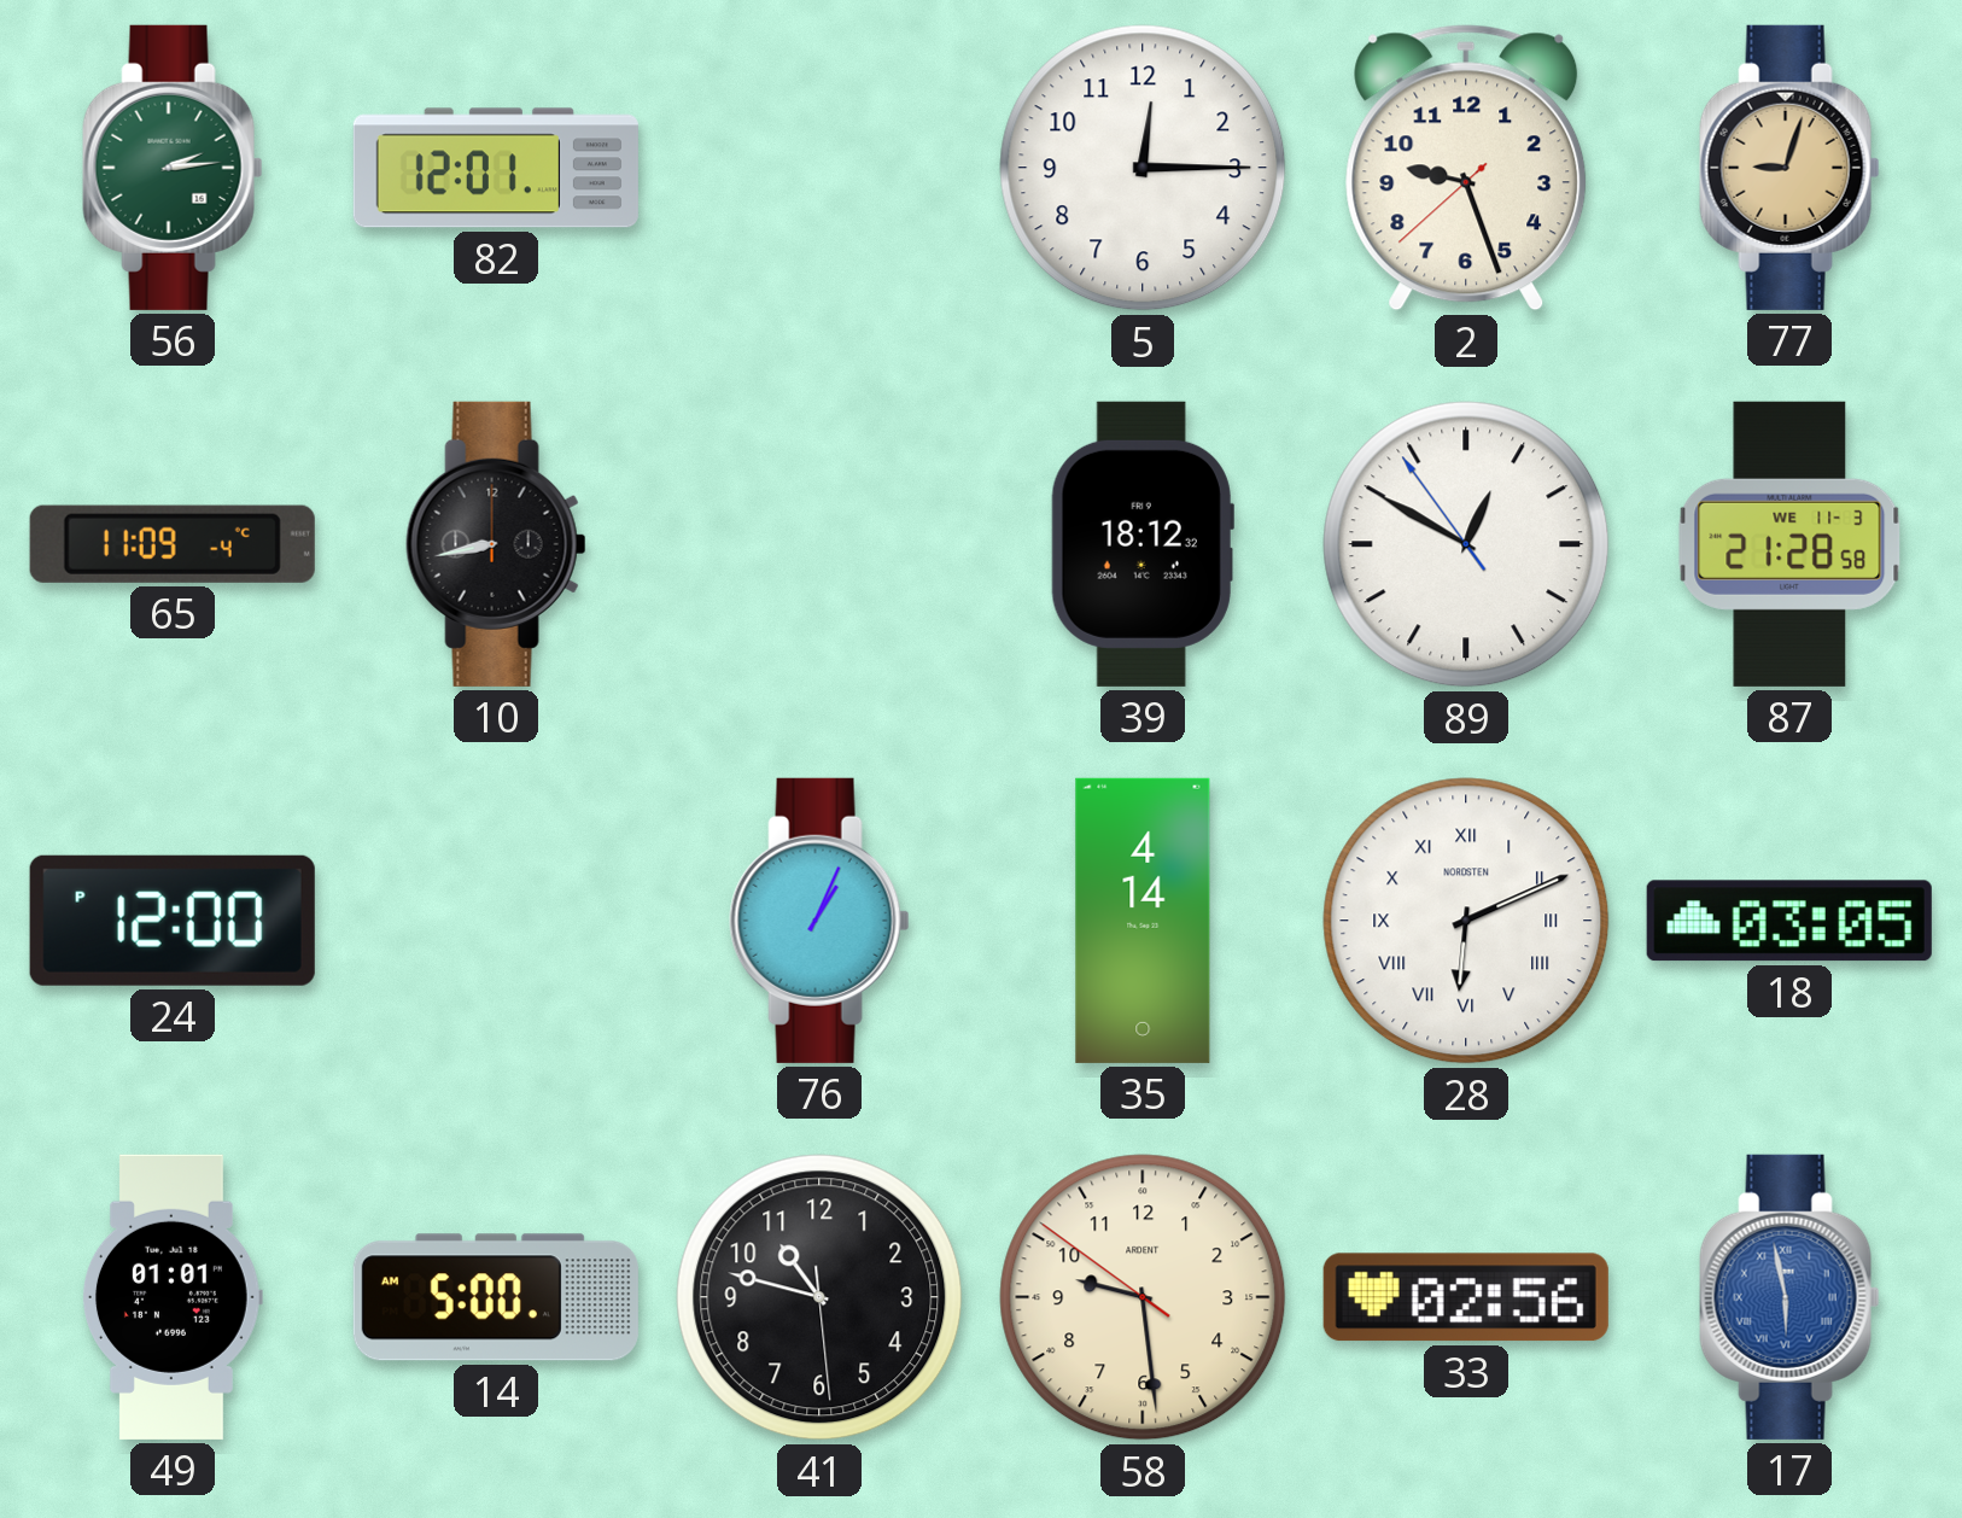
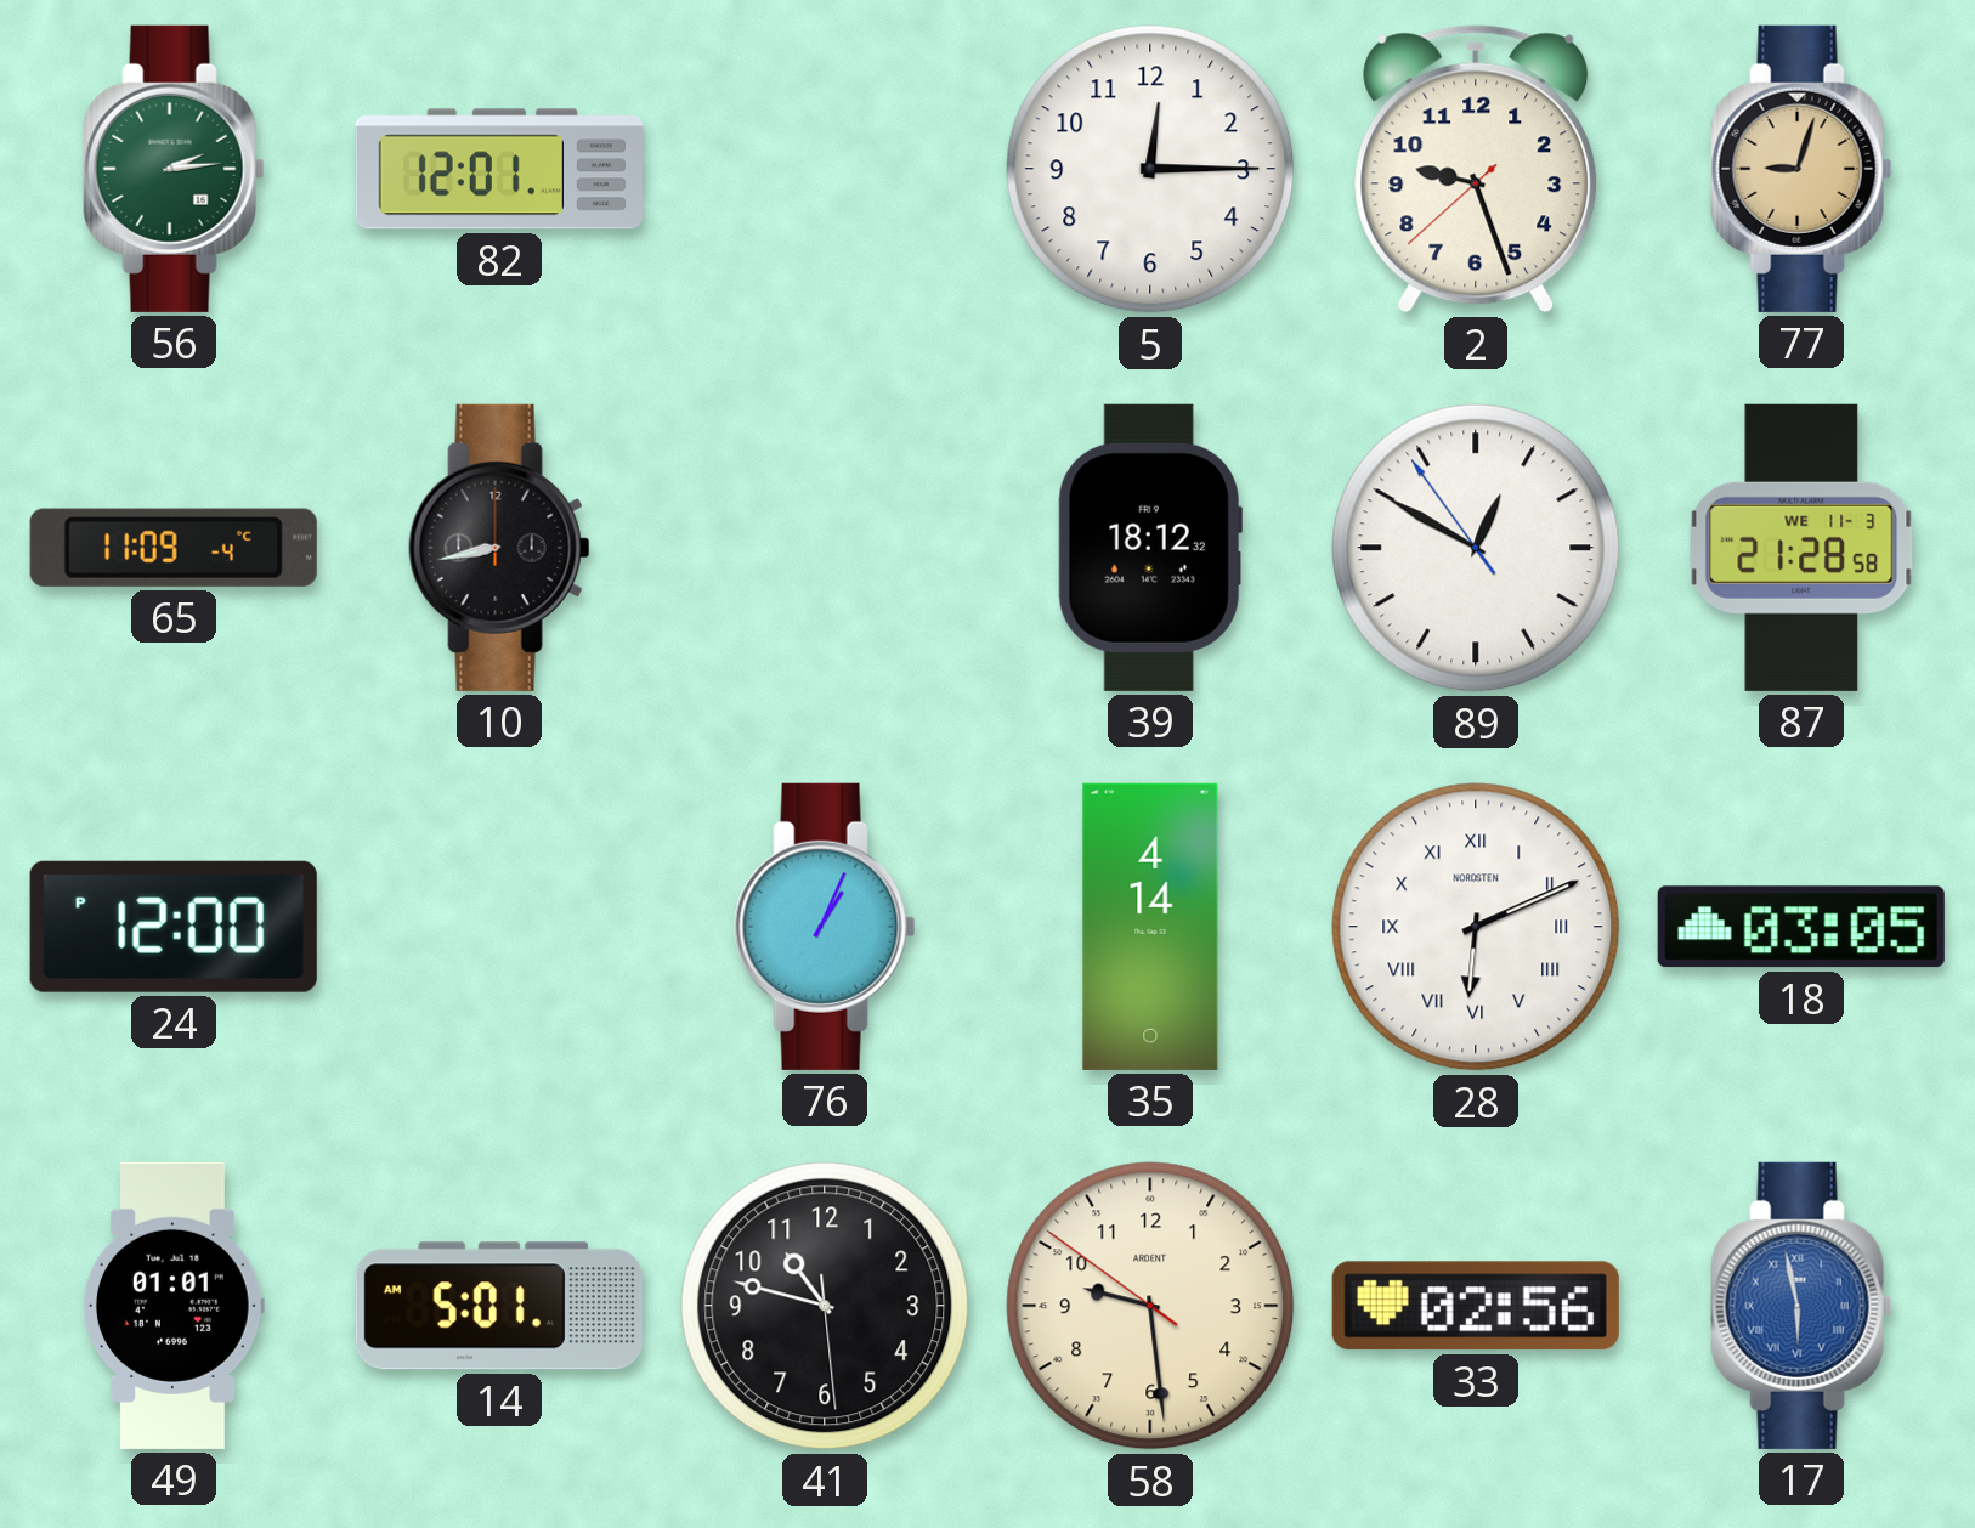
14: 5:00 -> 5:01 (499, 1306)
